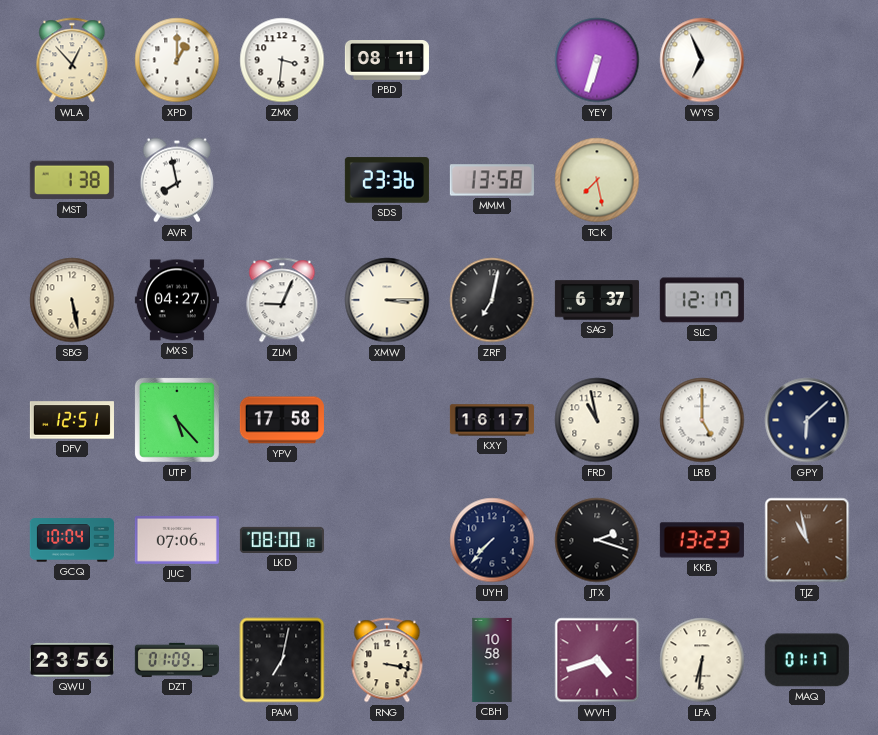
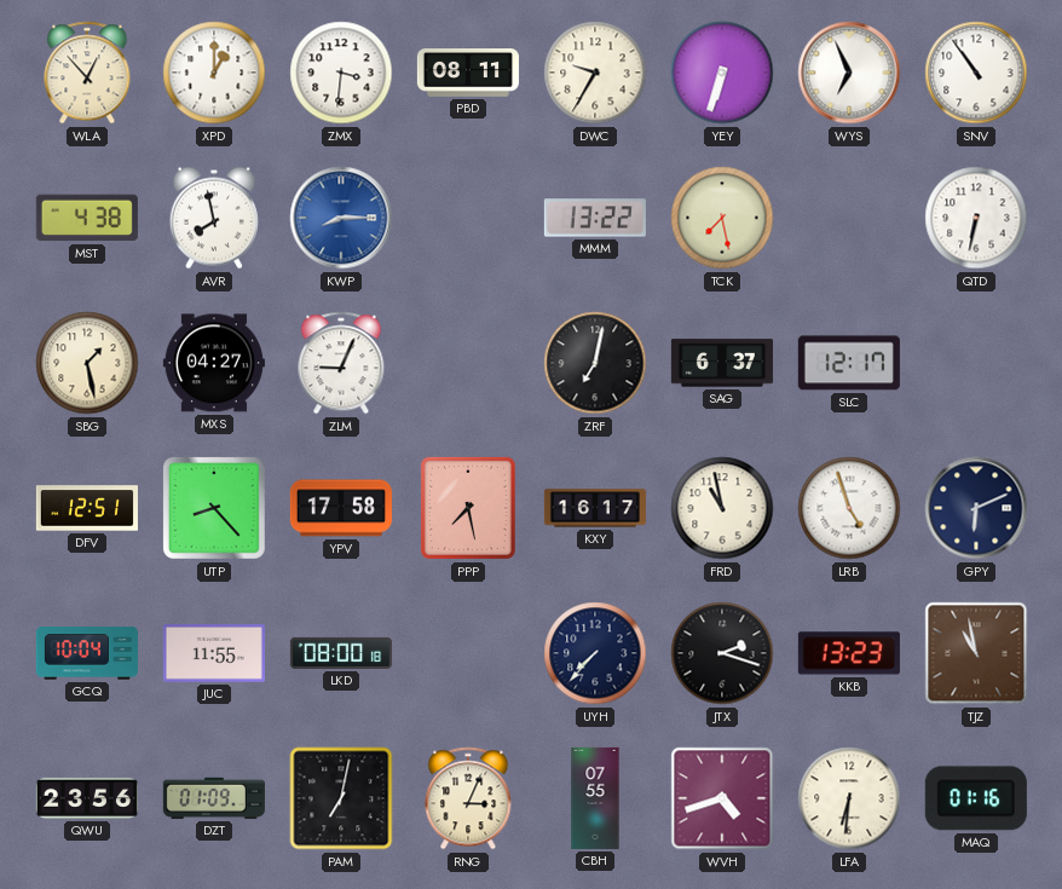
DWC: none -> 9:35 (595, 73)
SNV: none -> 10:54 (976, 73)
MST: 1:38 -> 4:38 (87, 218)
KWP: none -> 8:15 (341, 218)
SDS: 23:36 -> none (387, 180)
MMM: 13:58 -> 13:22 (595, 218)
QTD: none -> 6:32 (976, 218)
SBG: 5:28 -> 1:28 (87, 363)
XMW: 3:15 -> none (387, 300)
UTP: 5:23 -> 8:23 (214, 508)
PPP: none -> 7:28 (468, 508)
LRB: 5:00 -> 4:57 (849, 508)
GPY: 6:08 -> 6:11 (976, 508)
JUC: 07:06 -> 11:55 (214, 653)
RNG: 3:17 -> 3:04 (468, 798)
CBH: 10:58 -> 07:55 (595, 798)
MAQ: 01:17 -> 01:16 (976, 798)
